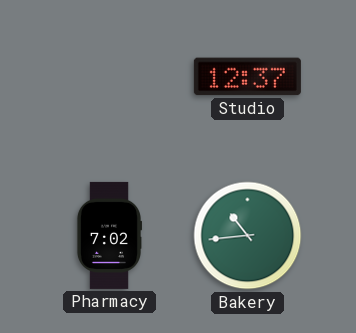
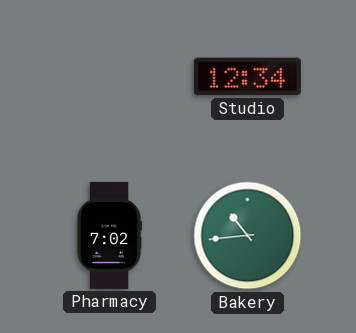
Studio: 12:37 -> 12:34 (247, 77)
